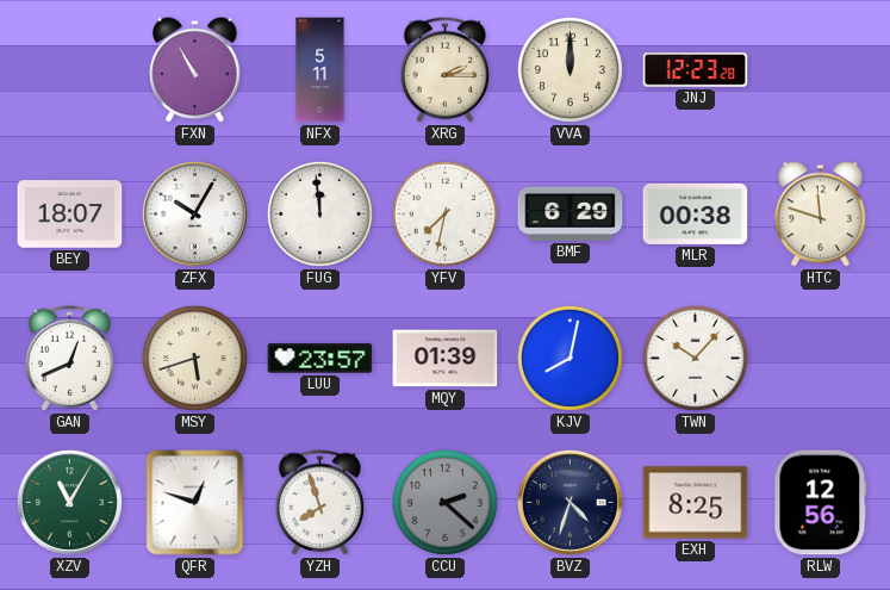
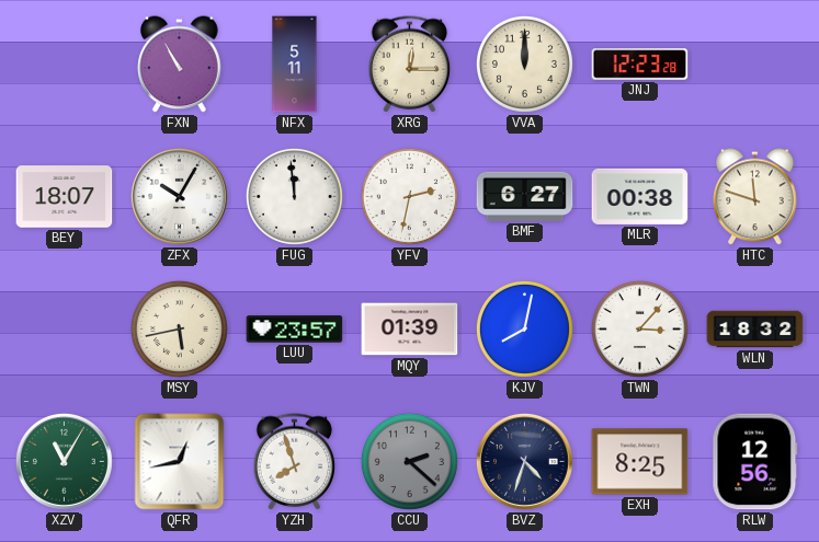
XRG: 2:15 -> 12:15 (410, 65)
YFV: 7:32 -> 2:32 (409, 196)
BMF: 6:29 -> 6:27 (525, 196)
GAN: 12:41 -> none (70, 359)
MSY: 5:42 -> 5:43 (179, 328)
TWN: 10:07 -> 3:07 (639, 328)
WLN: none -> 18:32 (755, 330)
QFR: 12:48 -> 12:43 (180, 462)
